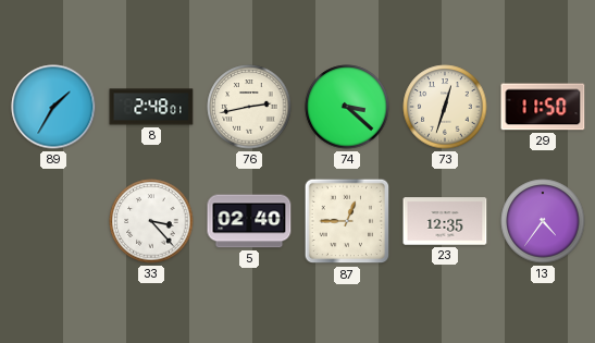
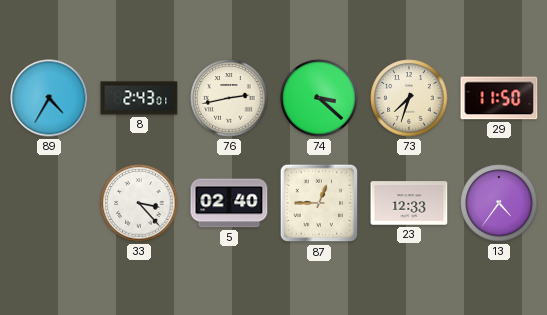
89: 1:35 -> 4:35 (49, 98)
8: 2:48 -> 2:43 (139, 98)
73: 12:33 -> 7:33 (409, 98)
23: 12:35 -> 12:33 (409, 203)
